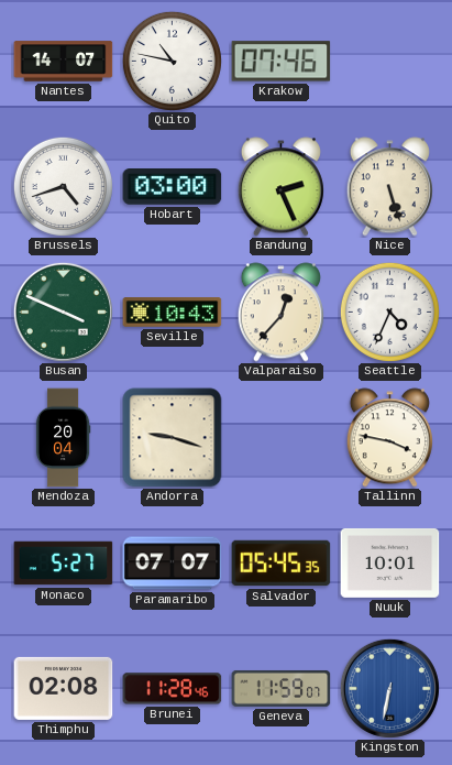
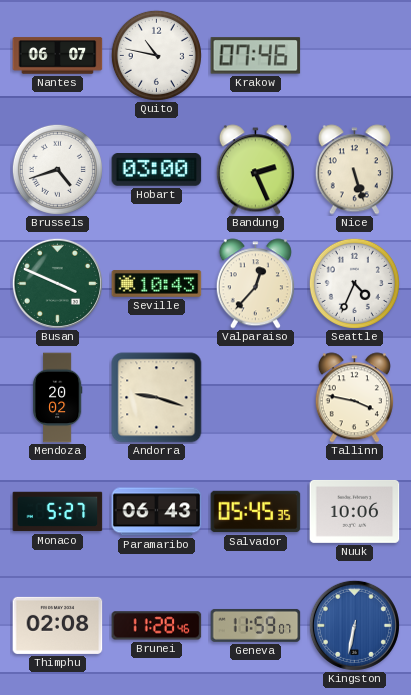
Nantes: 14:07 -> 06:07 (58, 56)
Mendoza: 20:04 -> 20:02 (57, 398)
Paramaribo: 07:07 -> 06:43 (157, 512)
Nuuk: 10:01 -> 10:06 (355, 511)
